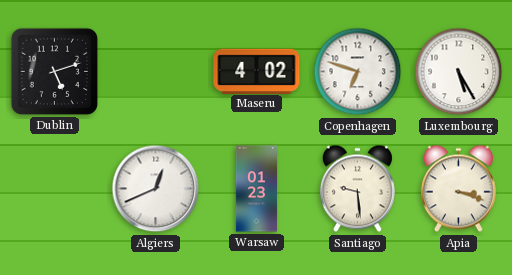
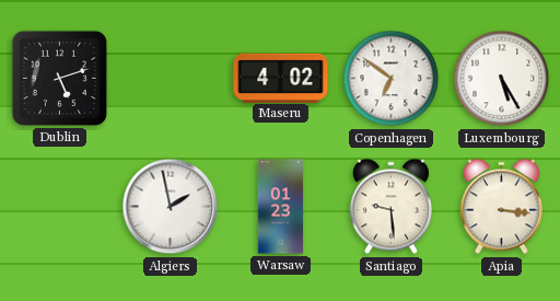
Copenhagen: 6:48 -> 6:51 (392, 79)
Algiers: 12:41 -> 1:58 (171, 207)
Apia: 3:18 -> 3:16 (501, 207)
